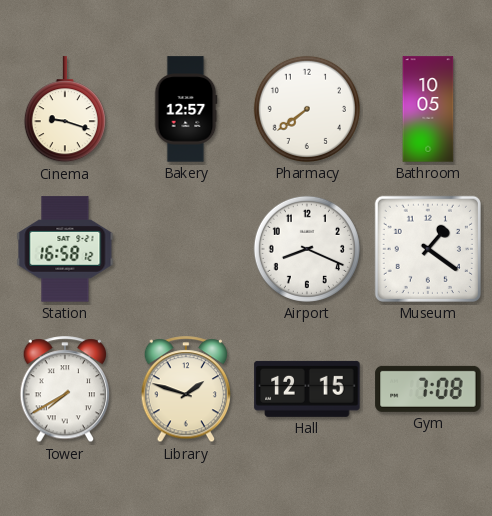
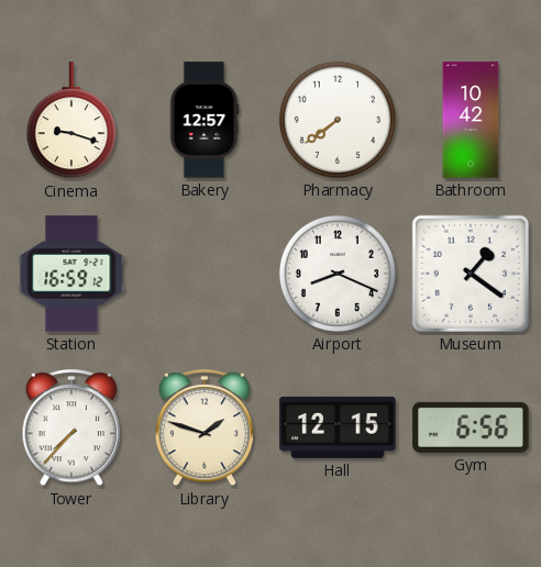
Bathroom: 10:05 -> 10:42 (471, 120)
Station: 16:58 -> 16:59 (71, 274)
Tower: 7:40 -> 7:37 (71, 429)
Gym: 7:08 -> 6:56 (471, 427)
